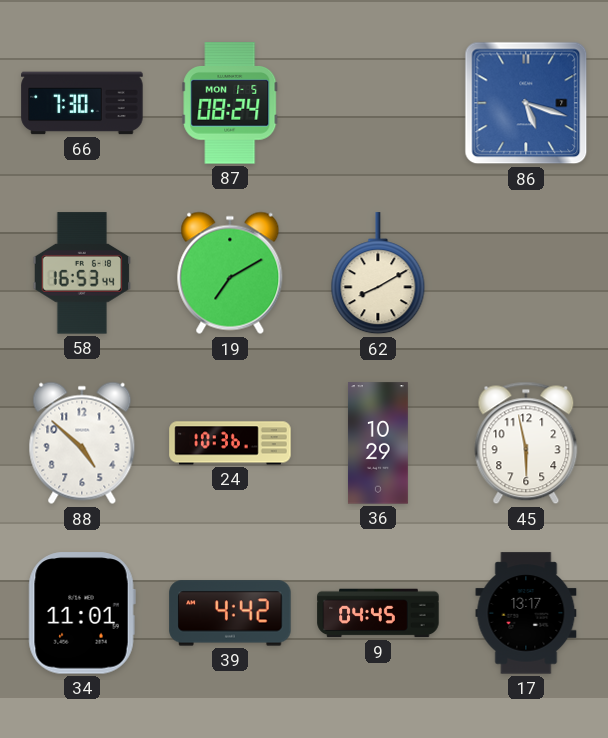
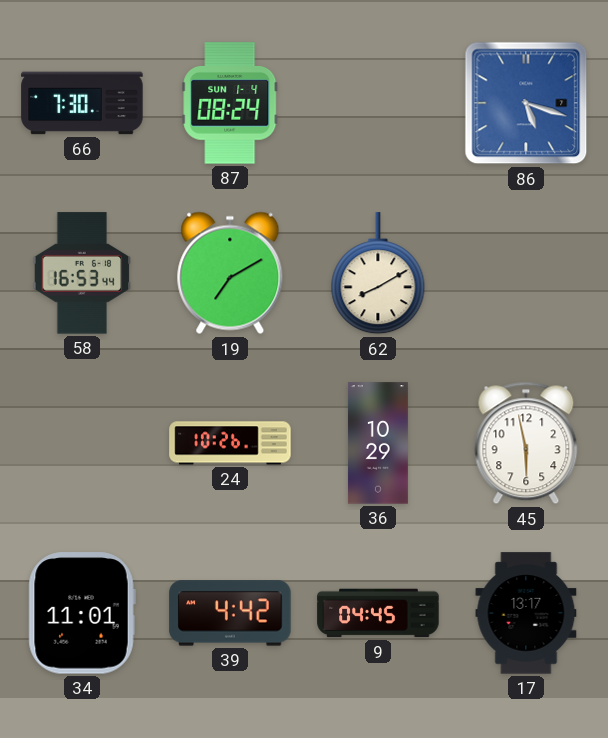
87 date: MON 1-5 -> SUN 1-4 (230, 103)
88: 4:52 -> none (82, 443)
24: 10:36 -> 10:26 (230, 443)
